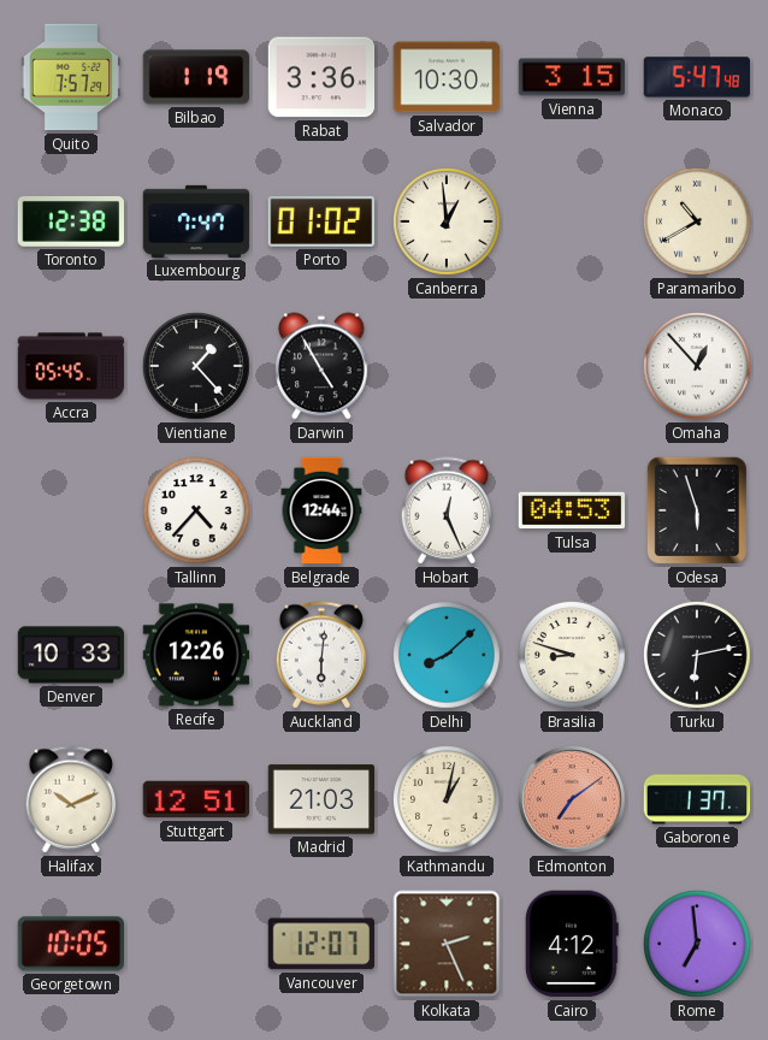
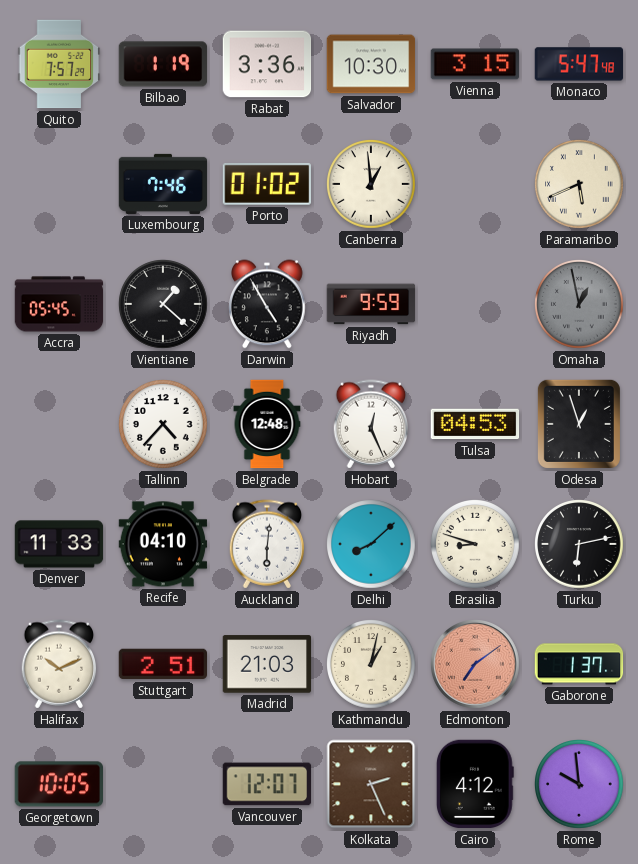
Toronto: 12:38 -> none (70, 221)
Luxembourg: 7:47 -> 7:46 (163, 184)
Paramaribo: 10:40 -> 5:41 (579, 184)
Vientiane: 1:23 -> 1:22 (163, 304)
Riyadh: none -> 9:59 (371, 304)
Omaha: 12:53 -> 12:58 (579, 304)
Omaha dial: white -> grey (579, 304)
Belgrade: 12:44 -> 12:48 (267, 424)
Odesa: 5:57 -> 12:57 (579, 424)
Denver: 10:33 -> 11:33 (59, 544)
Recife: 12:26 -> 04:10 (163, 544)
Stuttgart: 12:51 -> 2:51 (163, 664)
Rome: 6:59 -> 9:59 (579, 784)
